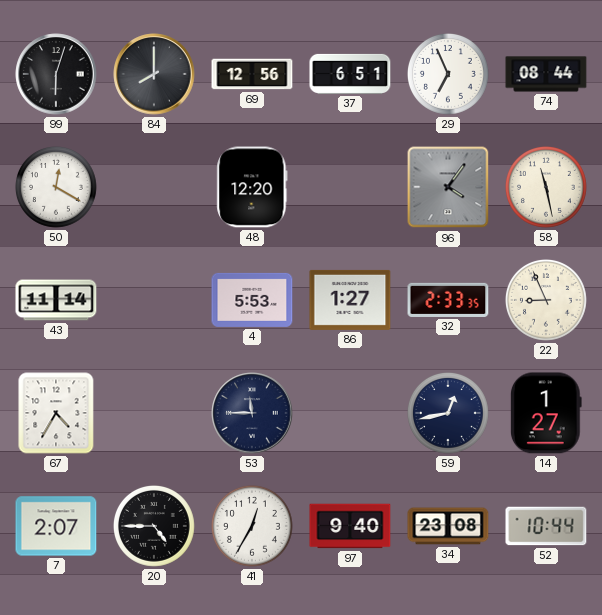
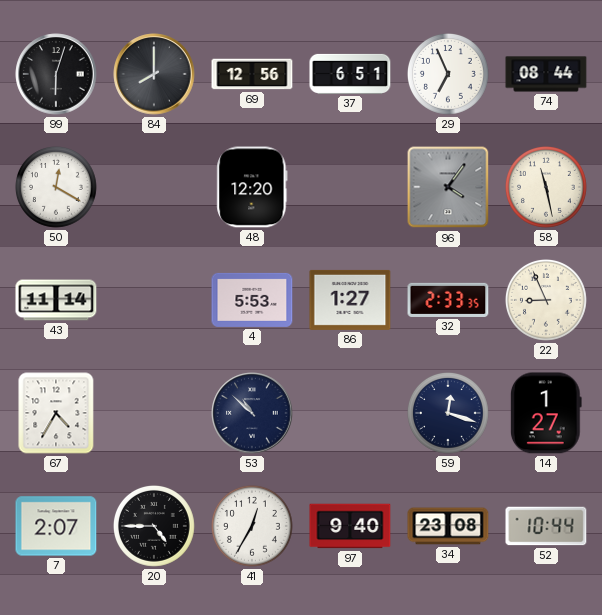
53: 11:45 -> 10:52 (252, 413)
59: 12:43 -> 12:18 (449, 414)
